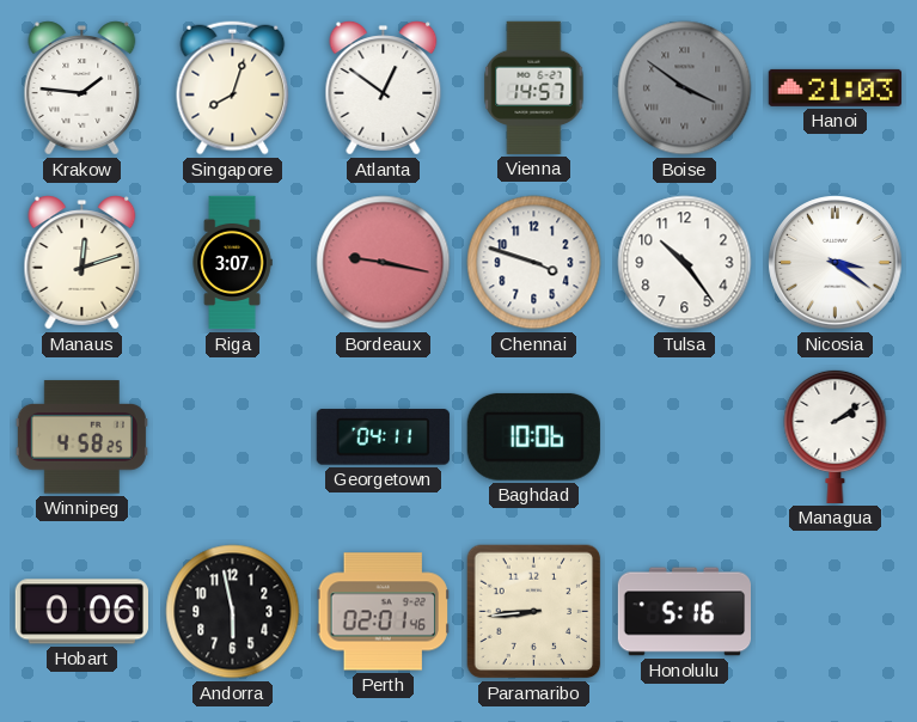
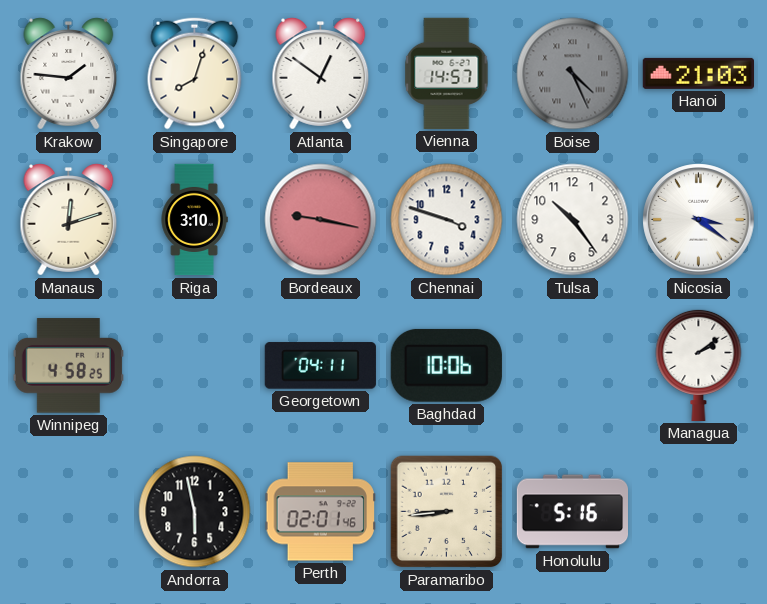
Boise: 3:51 -> 4:26 (573, 74)
Riga: 3:07 -> 3:10 (194, 220)
Hobart: 0:06 -> none (81, 612)
